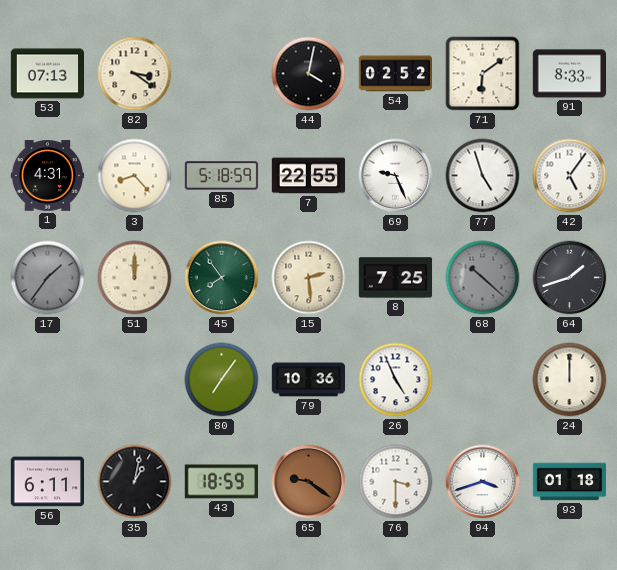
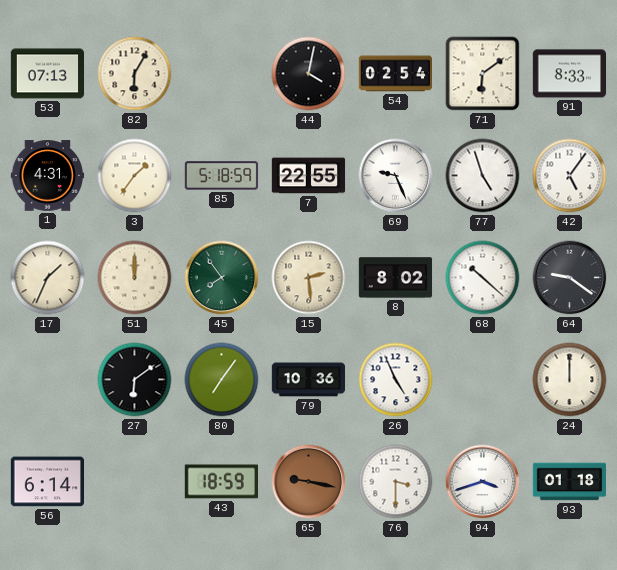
82: 3:21 -> 6:05 (135, 74)
54: 02:52 -> 02:54 (396, 74)
3: 8:23 -> 1:36 (135, 176)
17: 1:36 -> 1:34 (48, 278)
17 dial: grey -> cream (48, 278)
8: 7:25 -> 8:02 (396, 278)
68 dial: grey -> white (483, 278)
64: 1:42 -> 9:21 (570, 278)
27: none -> 6:09 (135, 380)
56: 6:11 -> 6:14 (48, 482)
35: 1:02 -> none (135, 482)
65: 9:21 -> 9:17 (309, 482)
